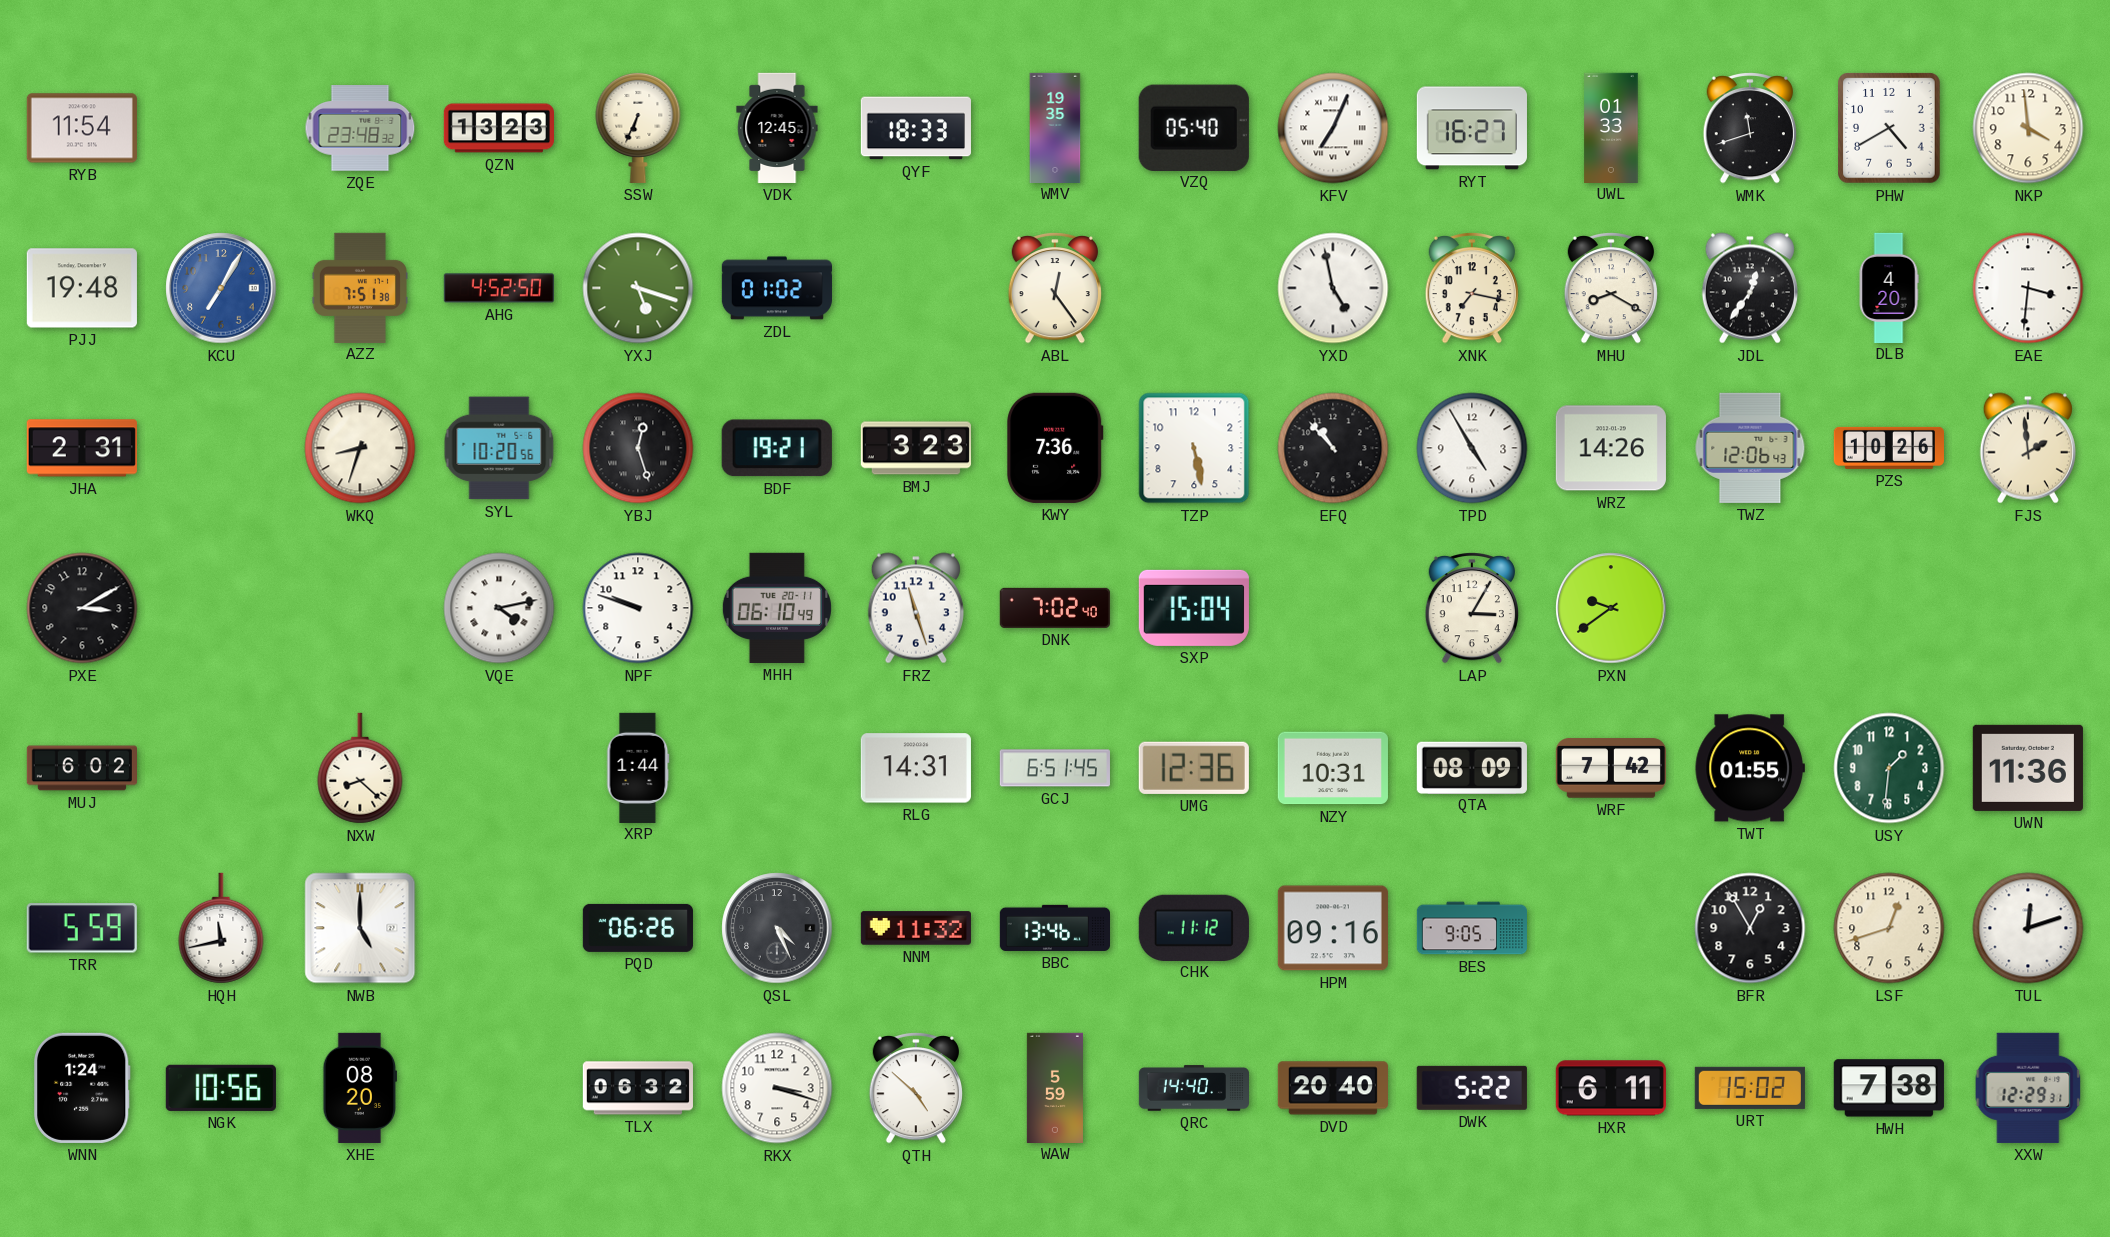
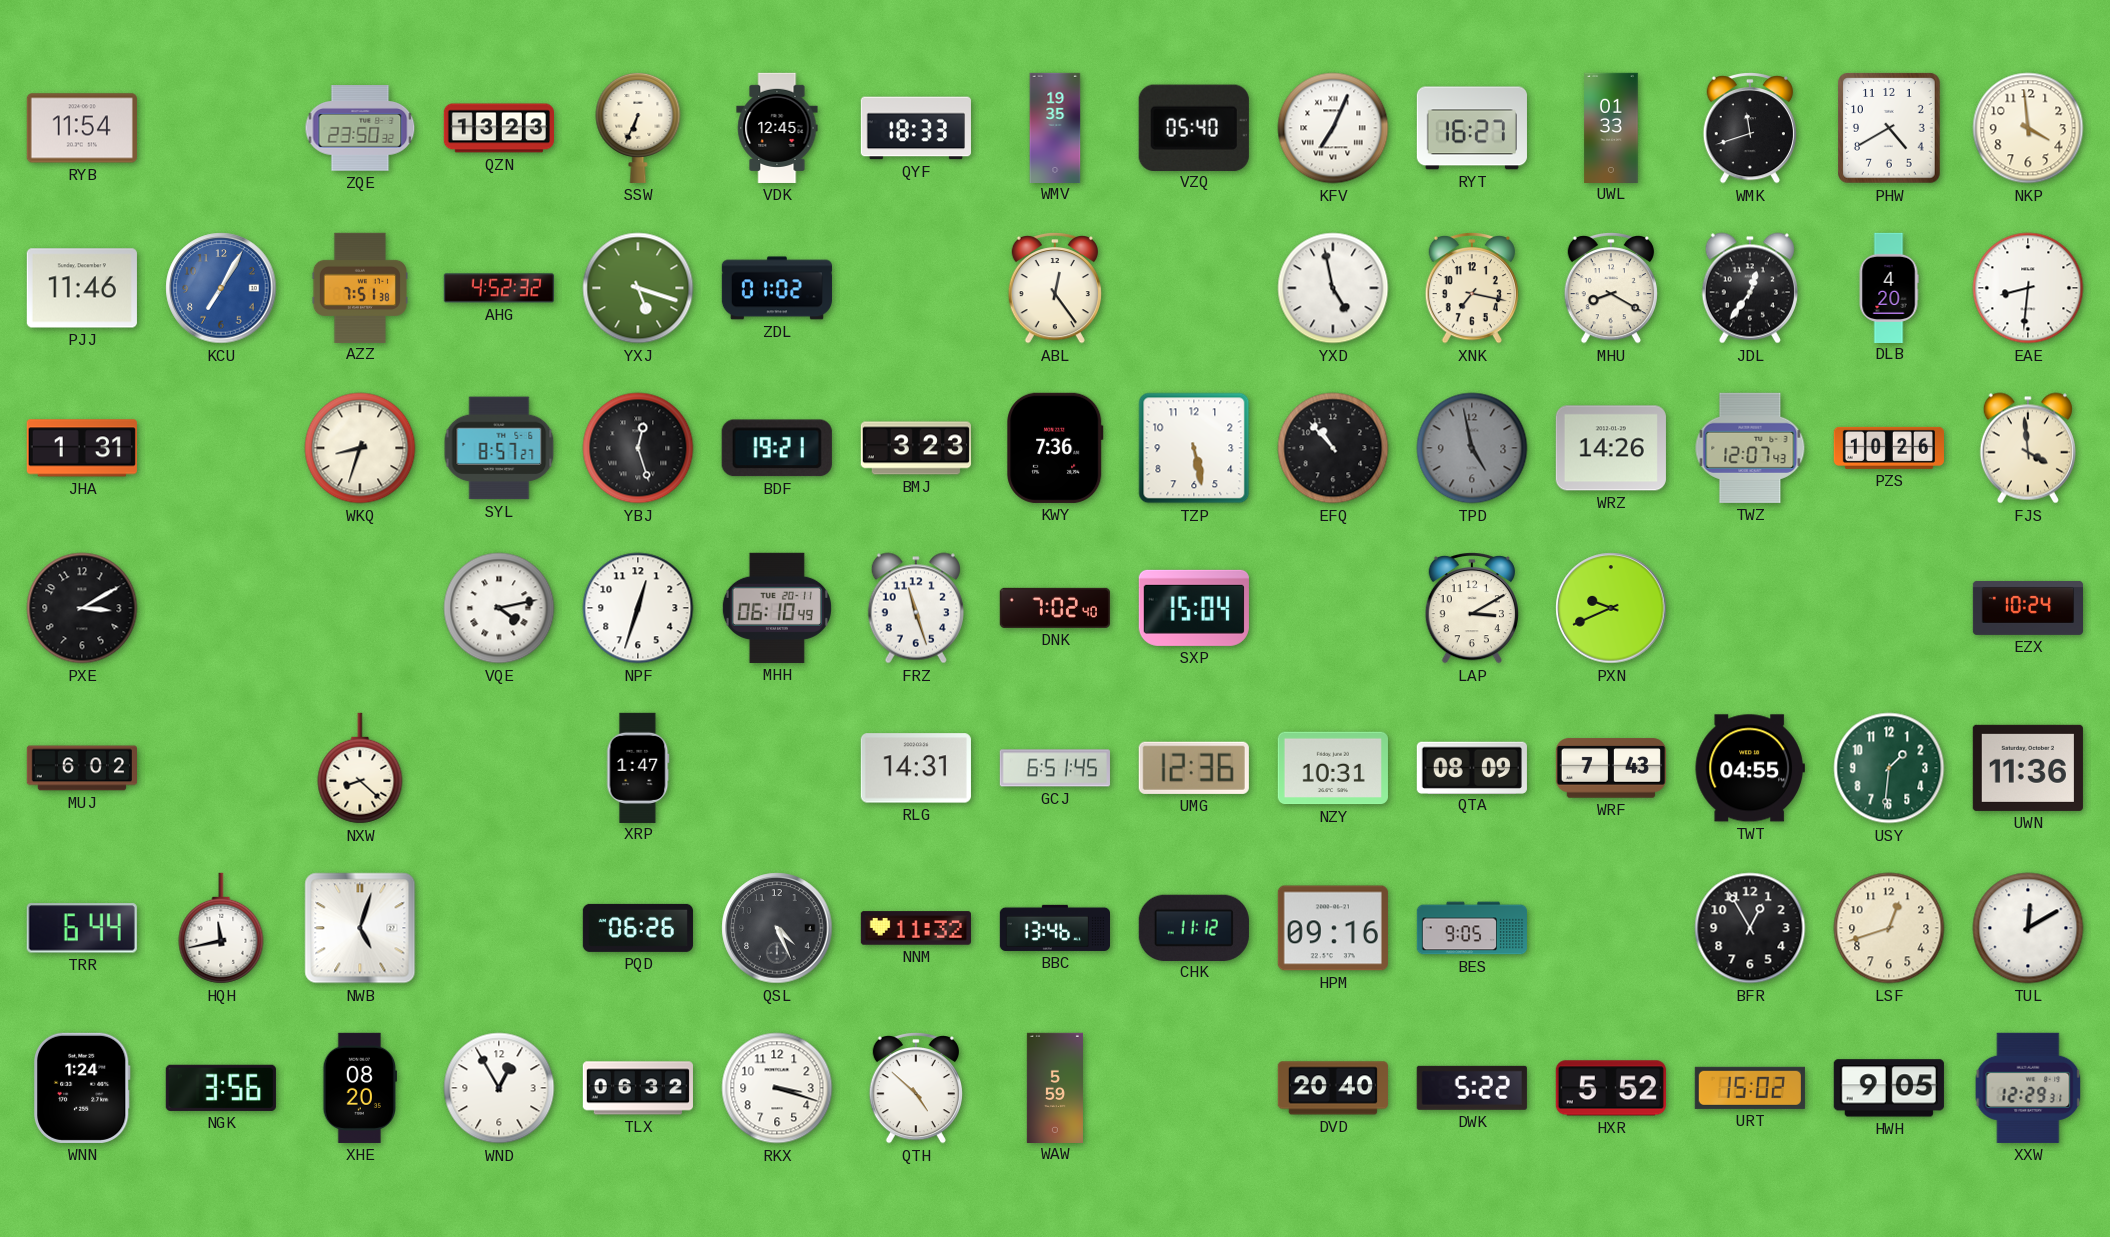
ZQE: 23:48 -> 23:50 (360, 128)
PJJ: 19:48 -> 11:46 (82, 288)
AHG: 4:52:50 -> 4:52:32 (499, 288)
EAE: 3:31 -> 8:31 (2028, 288)
JHA: 2:31 -> 1:31 (82, 448)
SYL: 10:20 -> 8:57 (499, 448)
TPD: 4:55 -> 4:58 (1472, 448)
TPD dial: white -> grey (1472, 448)
TWZ: 12:06 -> 12:07 (1750, 448)
FJS: 1:59 -> 3:59 (2028, 448)
NPF: 9:48 -> 12:33 (638, 608)
LAP: 3:05 -> 3:10 (1472, 609)
PXN: 9:39 -> 9:41 (1611, 608)
EZX: none -> 10:24 (2027, 608)
XRP: 1:44 -> 1:47 (638, 767)
WRF: 7:42 -> 7:43 (1611, 768)
TWT: 01:55 -> 04:55 (1750, 768)
TRR: 5:59 -> 6:44 (82, 928)
NWB: 5:00 -> 5:03 (360, 928)
TUL: 12:12 -> 12:10 (2028, 928)
NGK: 10:56 -> 3:56 (221, 1088)
WND: none -> 12:55 (499, 1088)
QRC: 14:40 -> none (1193, 1088)
HXR: 6:11 -> 5:52 (1611, 1088)
HWH: 7:38 -> 9:05 (1889, 1088)
